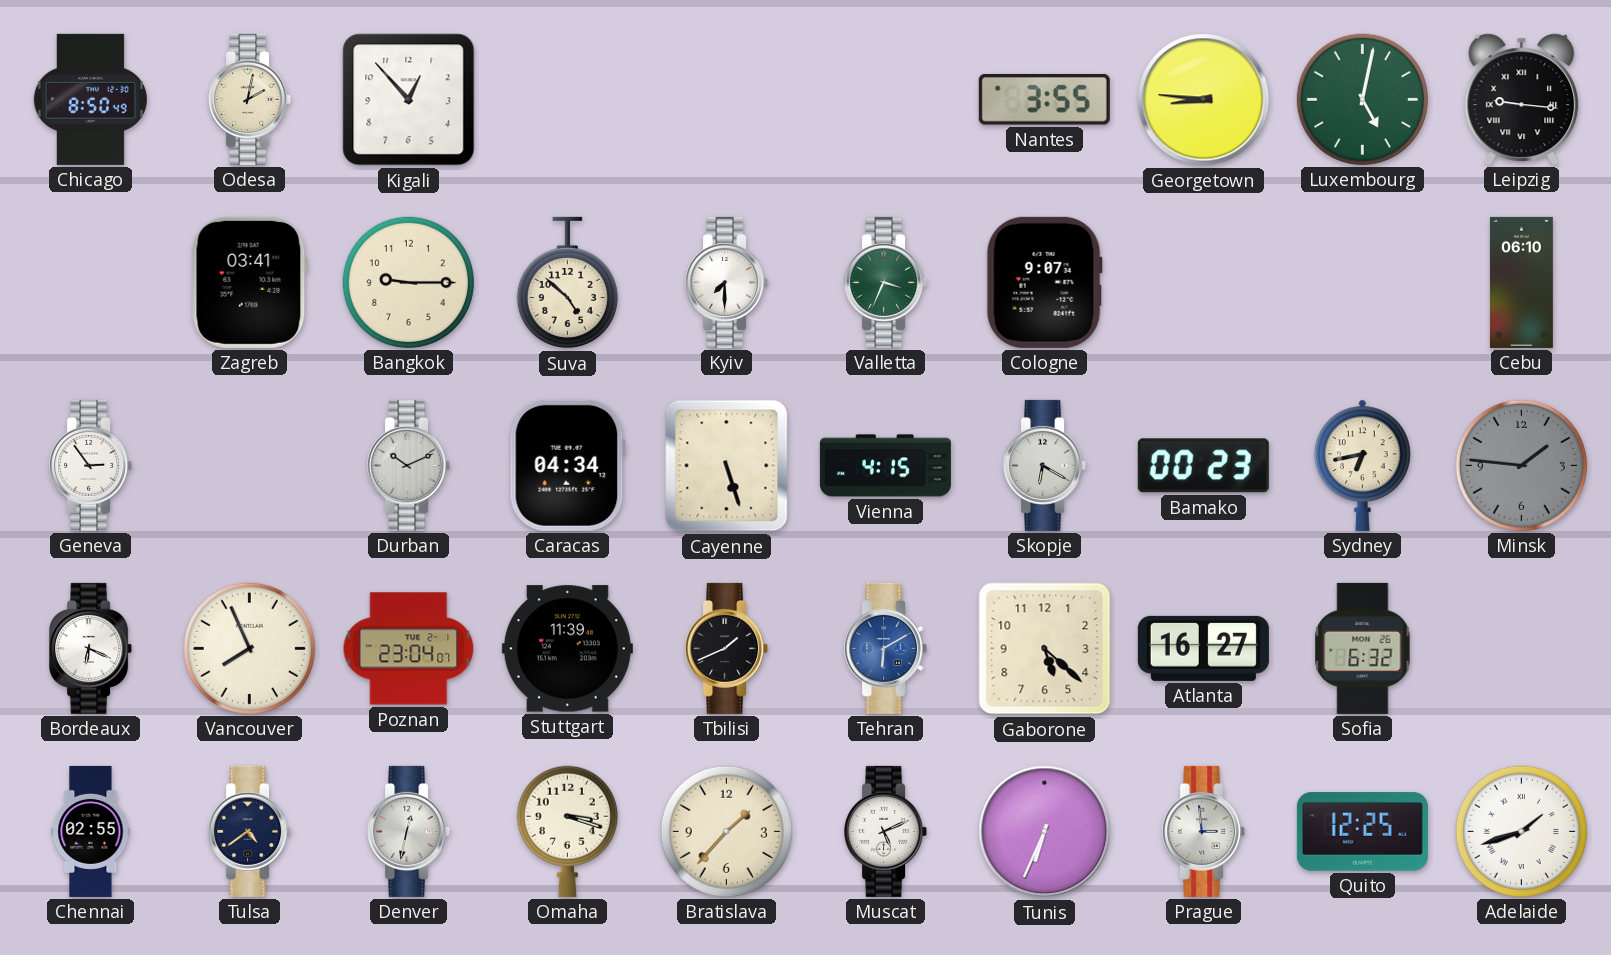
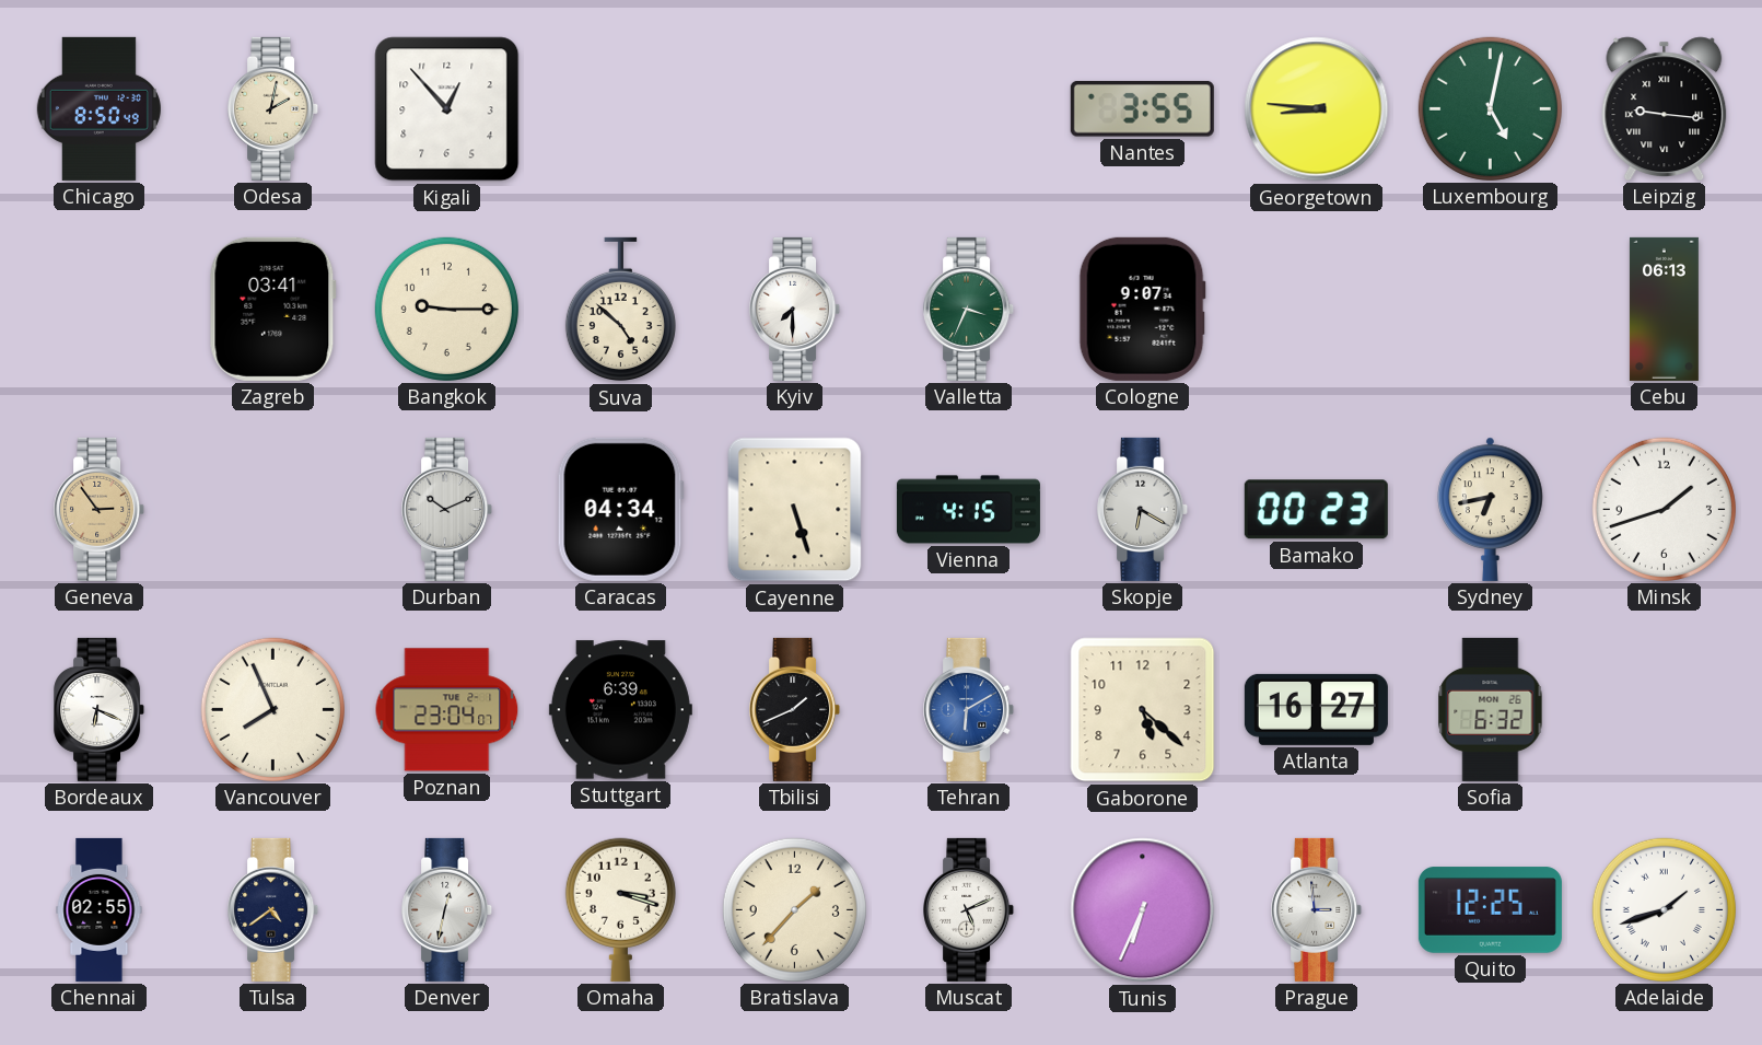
Cebu: 06:10 -> 06:13 (1664, 309)
Geneva dial: white -> champagne (100, 509)
Minsk: 1:46 -> 1:42 (1664, 509)
Minsk dial: grey -> white (1664, 509)
Stuttgart: 11:39 -> 6:39 (620, 710)
